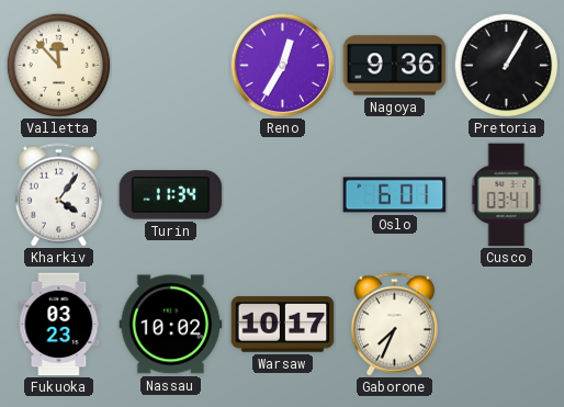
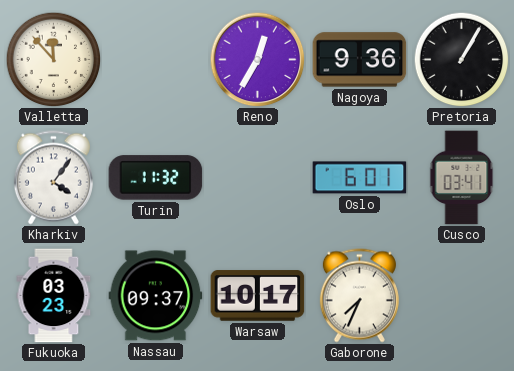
Turin: 11:34 -> 11:32 (156, 178)
Nassau: 10:02 -> 09:37 (156, 296)
